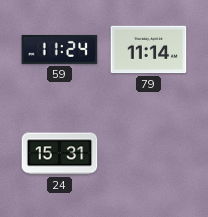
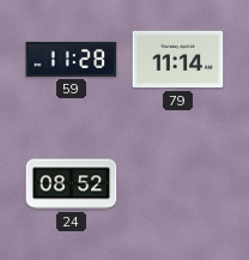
59: 11:24 -> 11:28 (72, 59)
24: 15:31 -> 08:52 (72, 185)
